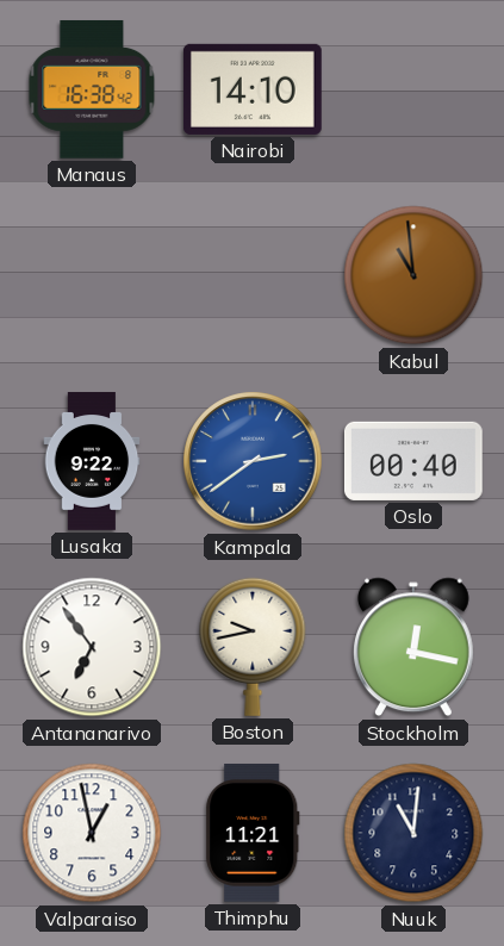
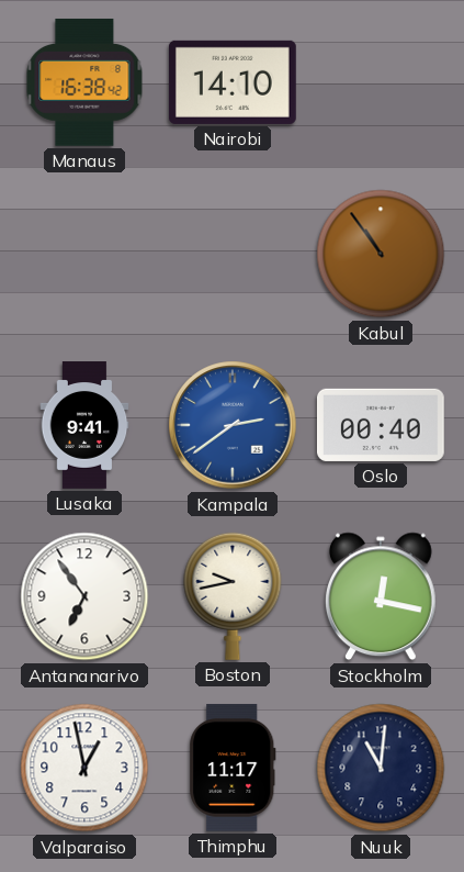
Kabul: 10:59 -> 10:54 (381, 254)
Lusaka: 9:22 -> 9:41 (84, 425)
Thimphu: 11:21 -> 11:17 (233, 768)
